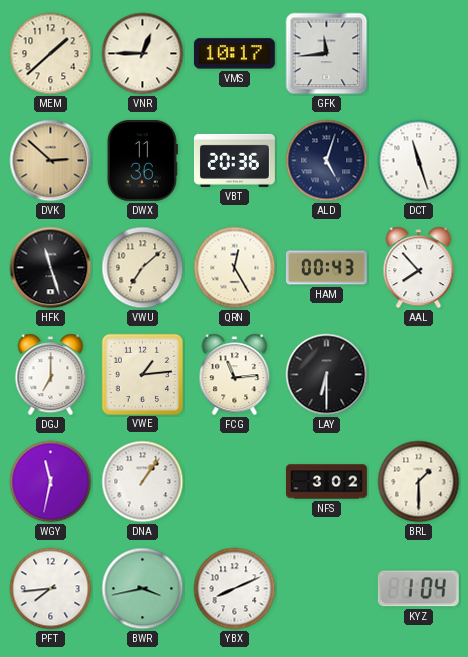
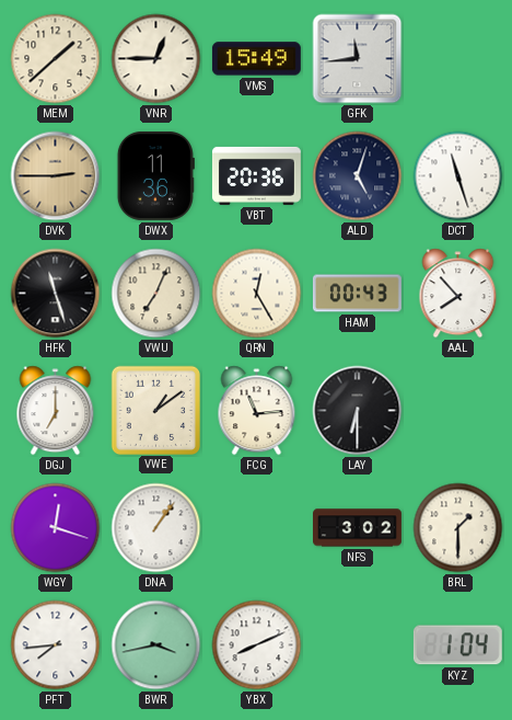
VMS: 10:17 -> 15:49 (256, 59)
DVK: 2:52 -> 2:45 (56, 176)
VWU: 7:08 -> 7:04 (156, 294)
VWE: 1:14 -> 1:09 (155, 410)
WGY: 11:32 -> 12:18 (56, 528)
